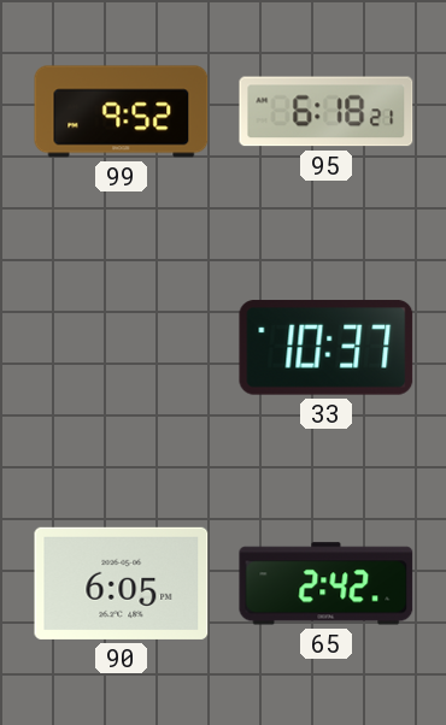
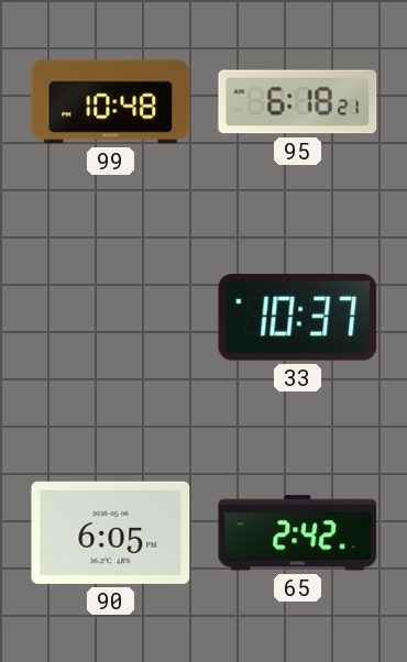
99: 9:52 -> 10:48 (111, 102)
